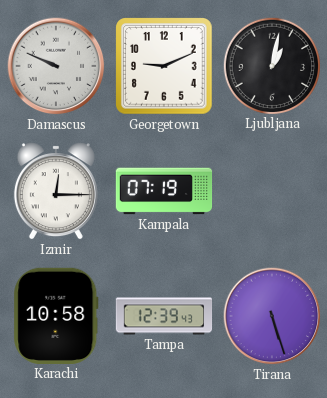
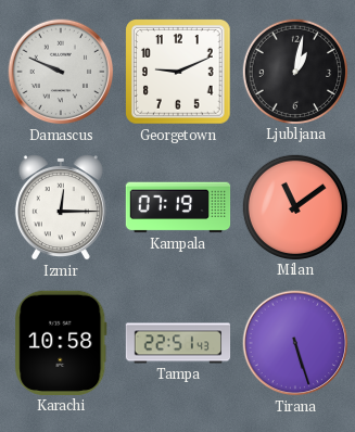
Milan: none -> 11:09 (294, 206)
Tampa: 12:39 -> 22:51 (178, 343)
